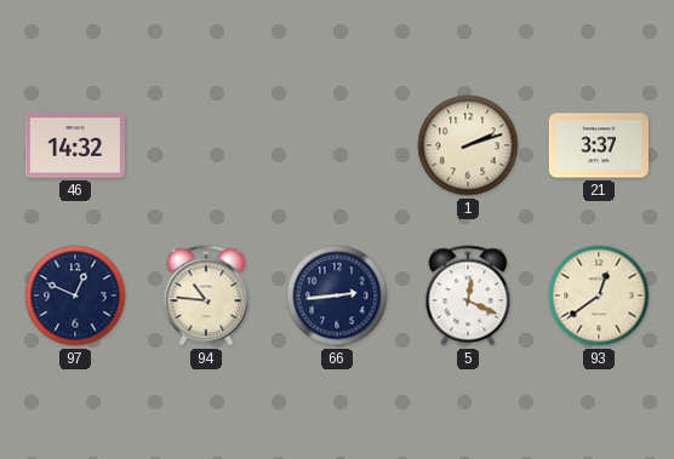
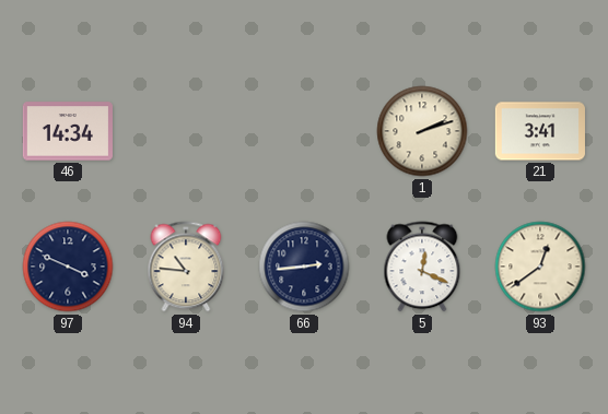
46: 14:32 -> 14:34 (68, 131)
21: 3:37 -> 3:41 (540, 131)
97: 12:49 -> 3:49 (68, 267)
